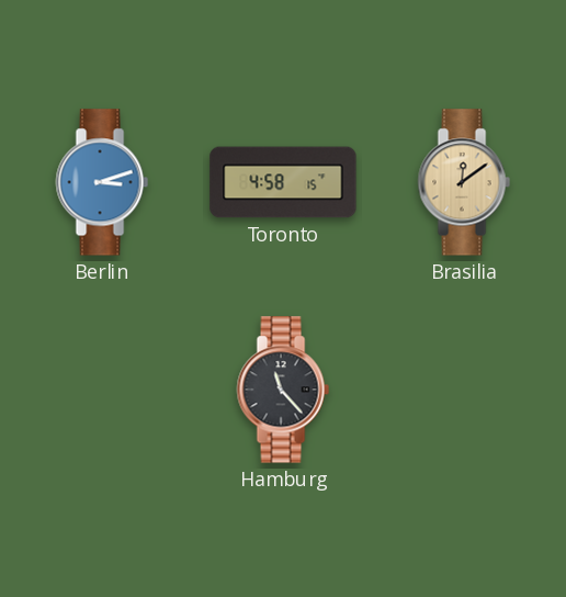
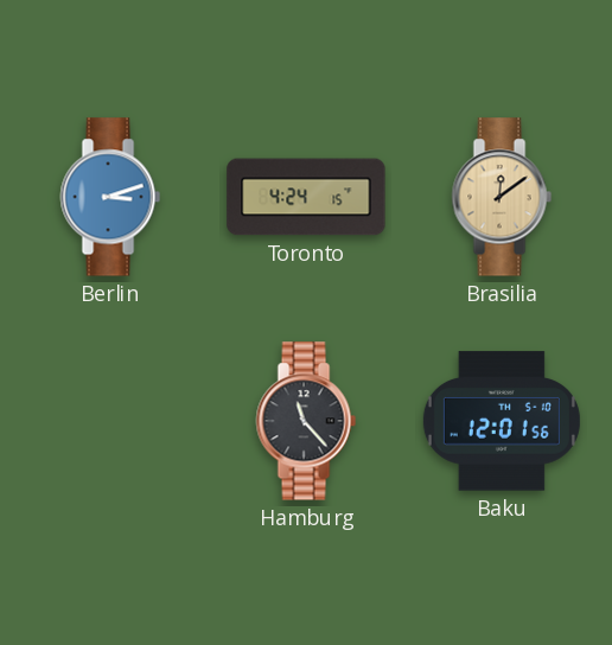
Toronto: 4:58 -> 4:24 (306, 197)
Baku: none -> 12:01 (502, 421)
